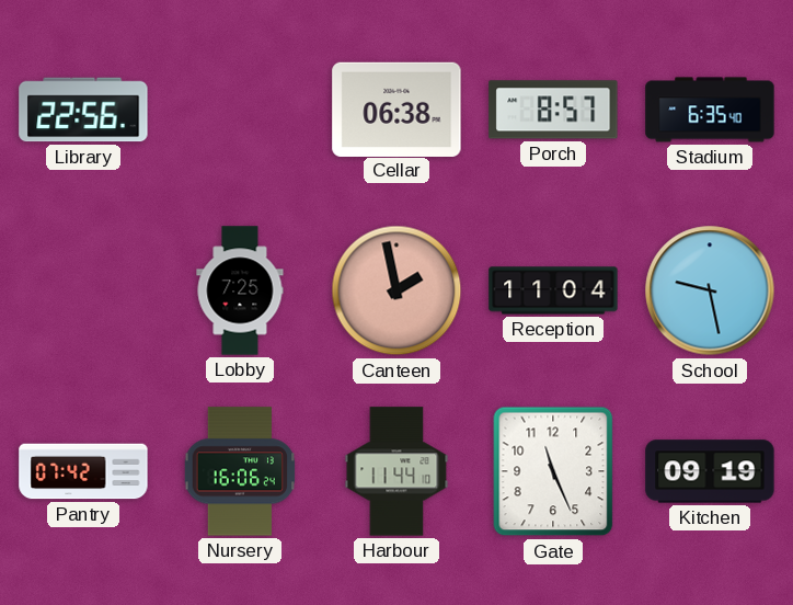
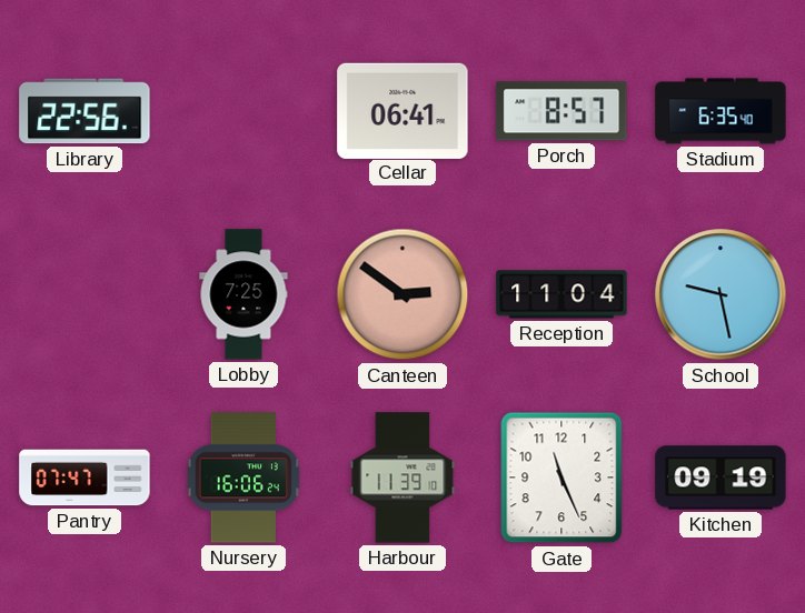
Cellar: 06:38 -> 06:41 (402, 110)
Canteen: 1:58 -> 2:51 (402, 294)
Pantry: 07:42 -> 07:47 (85, 478)
Harbour: 11:44 -> 11:39 (402, 478)
